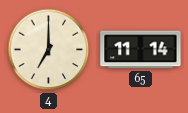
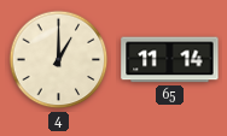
4: 7:00 -> 1:00 (59, 60)
